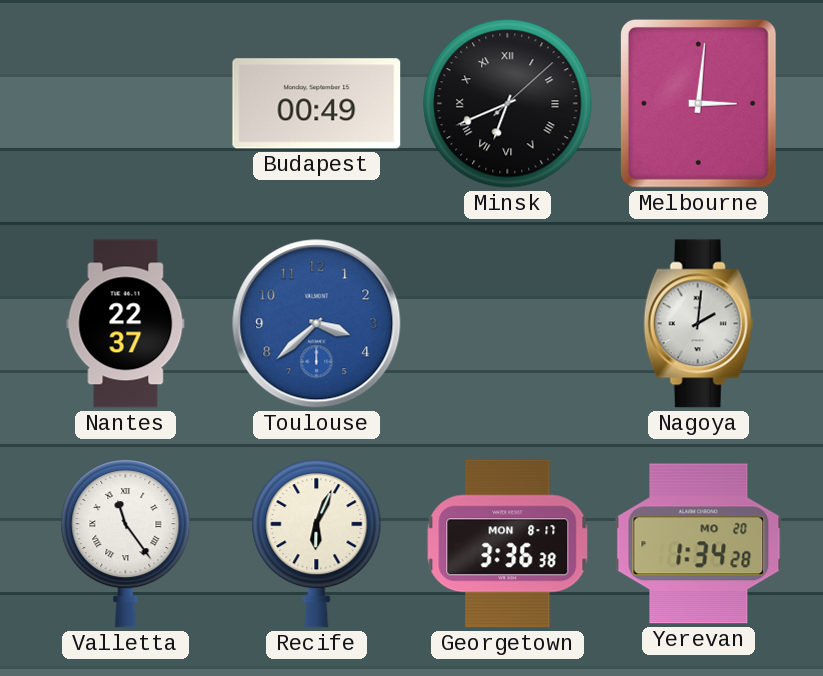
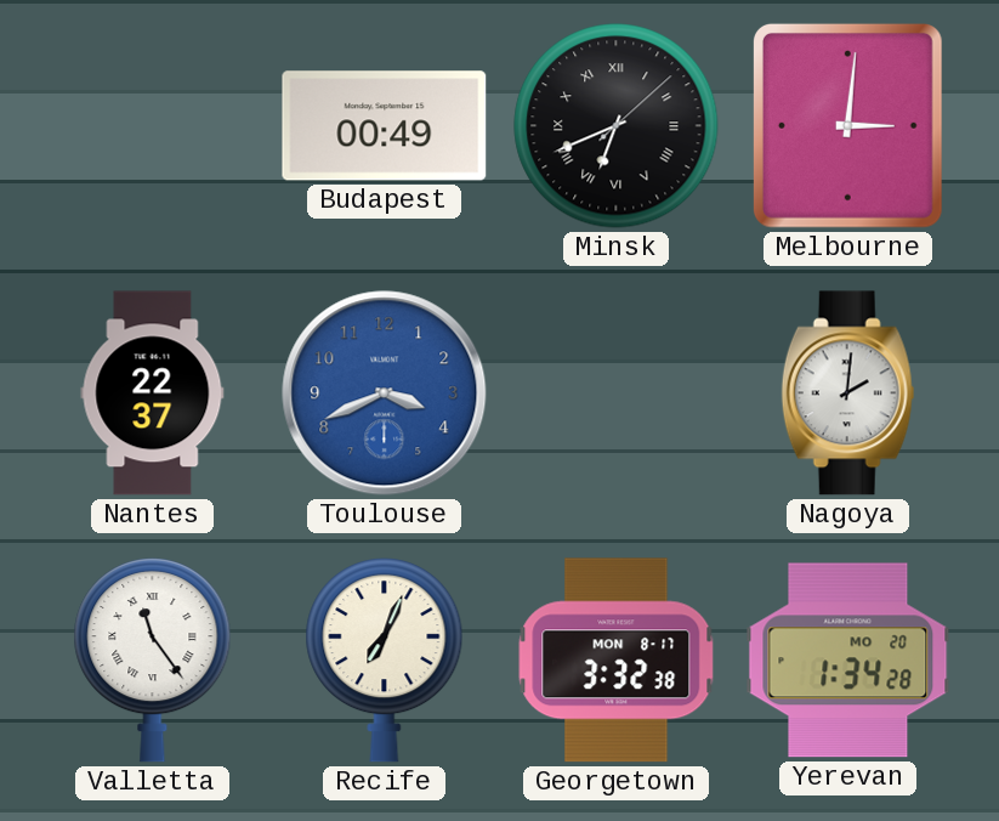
Toulouse: 3:38 -> 3:41 (385, 393)
Recife: 6:04 -> 7:04 (385, 659)
Georgetown: 3:36 -> 3:32 (617, 661)
